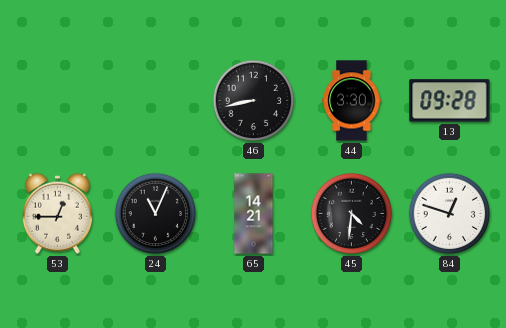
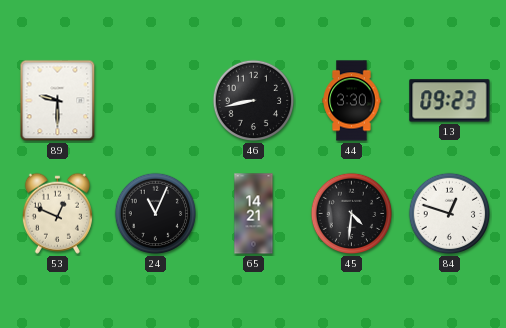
89: none -> 9:30 (58, 101)
13: 09:28 -> 09:23 (450, 101)
53: 12:45 -> 12:49 (57, 213)
